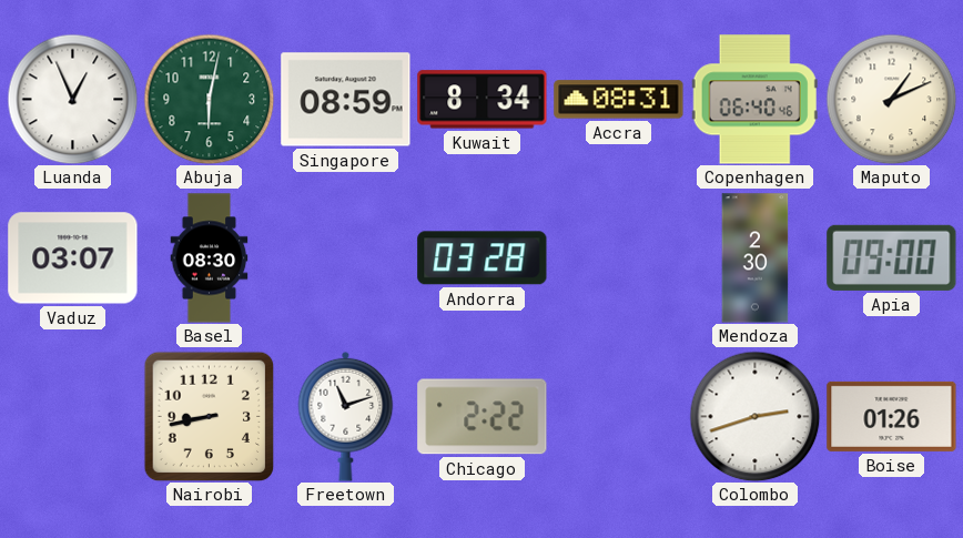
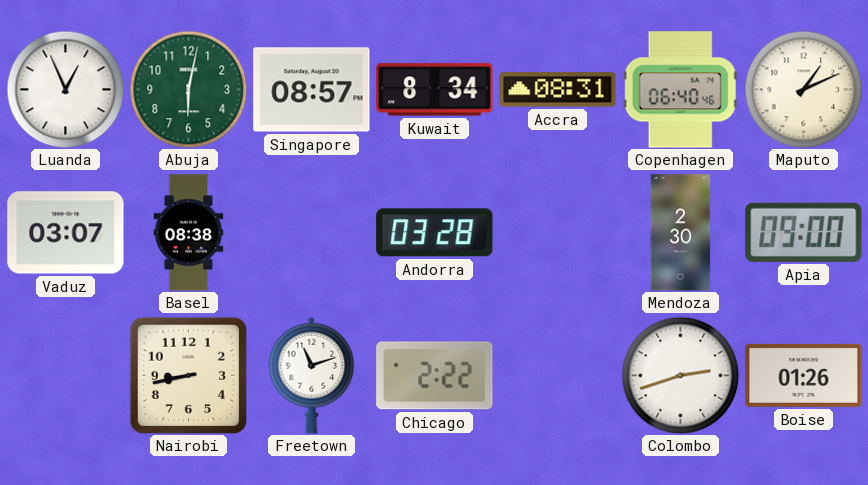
Singapore: 08:59 -> 08:57 (312, 90)
Basel: 08:30 -> 08:38 (189, 233)
